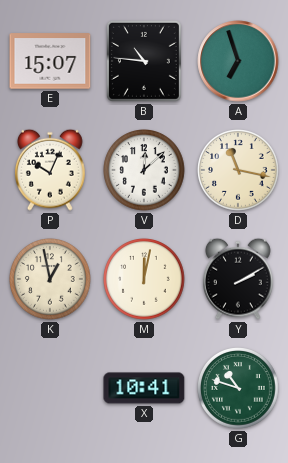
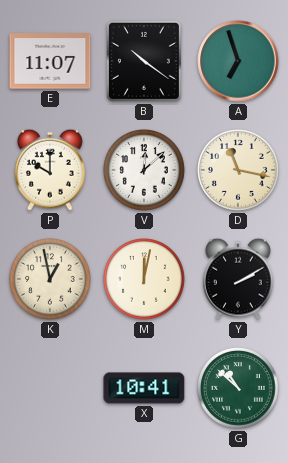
E: 15:07 -> 11:07 (50, 61)
B: 10:46 -> 10:21 (144, 61)
P: 10:04 -> 10:00 (50, 170)
G: 10:48 -> 10:52 (238, 388)
